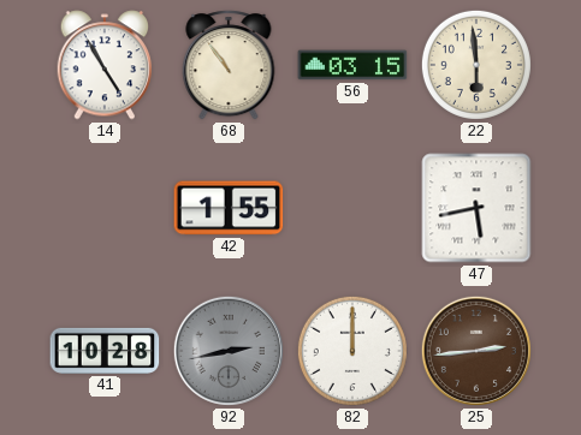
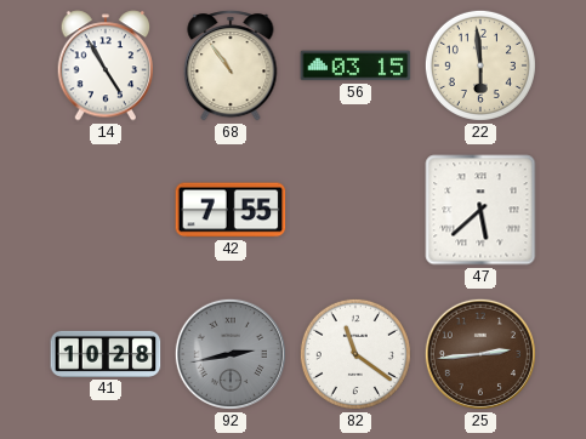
42: 1:55 -> 7:55 (231, 210)
47: 5:43 -> 5:38 (480, 210)
82: 12:00 -> 11:21 (355, 354)
